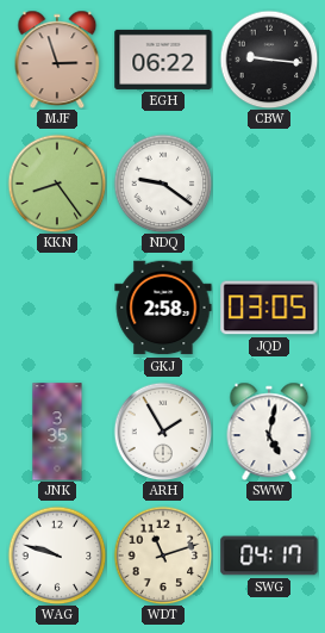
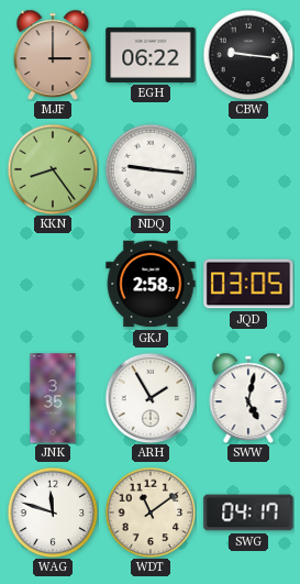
MJF: 2:57 -> 3:00 (53, 54)
NDQ: 9:21 -> 9:16 (151, 169)
WAG: 9:48 -> 11:48 (53, 513)
WDT: 11:12 -> 11:09 (151, 513)
